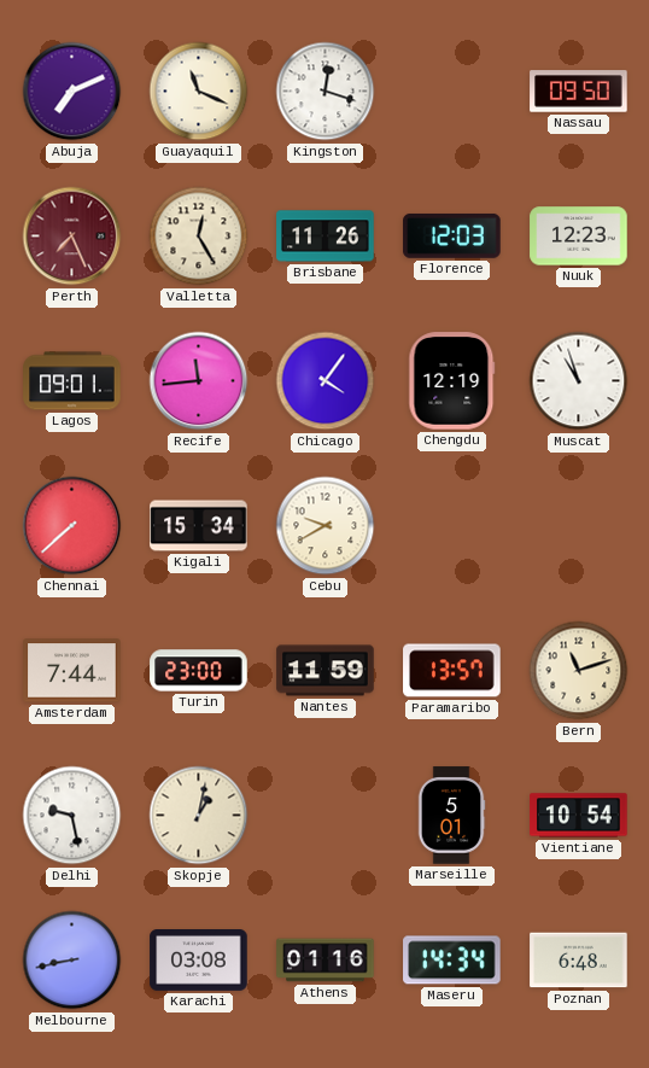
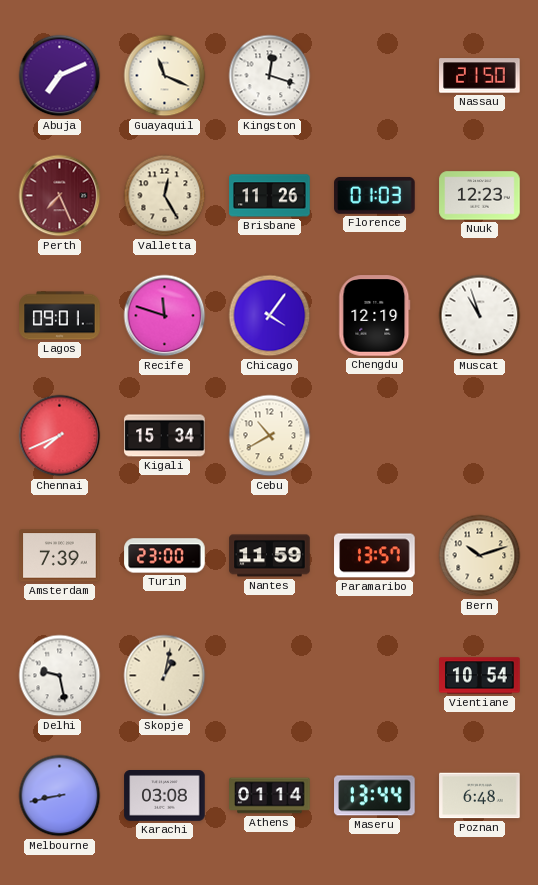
Nassau: 09:50 -> 21:50 (480, 76)
Florence: 12:03 -> 01:03 (375, 195)
Recife: 11:44 -> 11:48 (165, 316)
Chennai: 7:38 -> 7:41 (60, 436)
Cebu: 9:40 -> 10:40 (270, 436)
Amsterdam: 7:44 -> 7:39 (60, 556)
Bern: 11:12 -> 10:12 (480, 556)
Marseille: 5:01 -> none (451, 816)
Athens: 01:16 -> 01:14 (270, 796)
Maseru: 14:34 -> 13:44 (375, 796)
